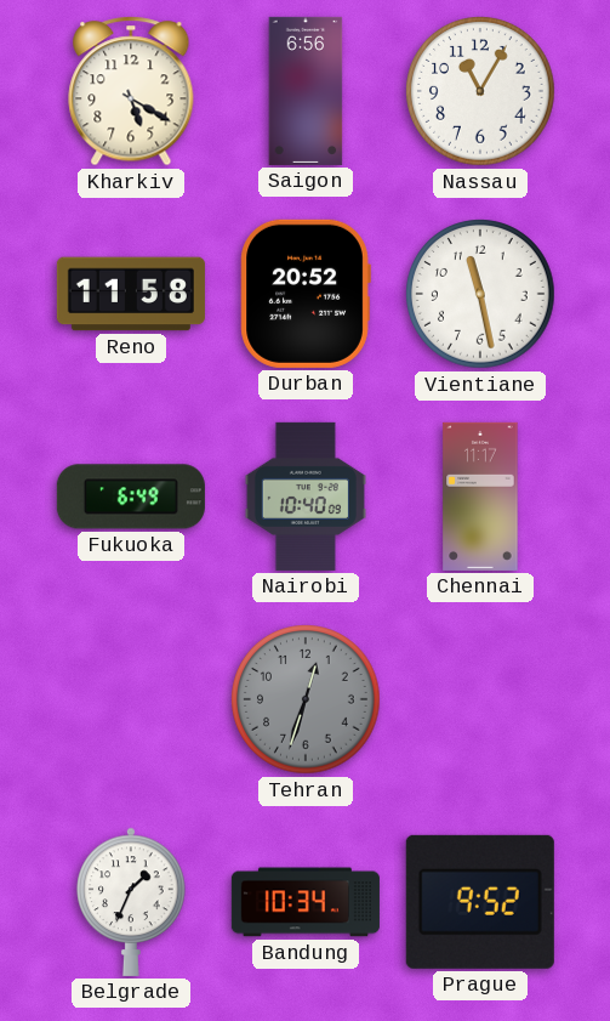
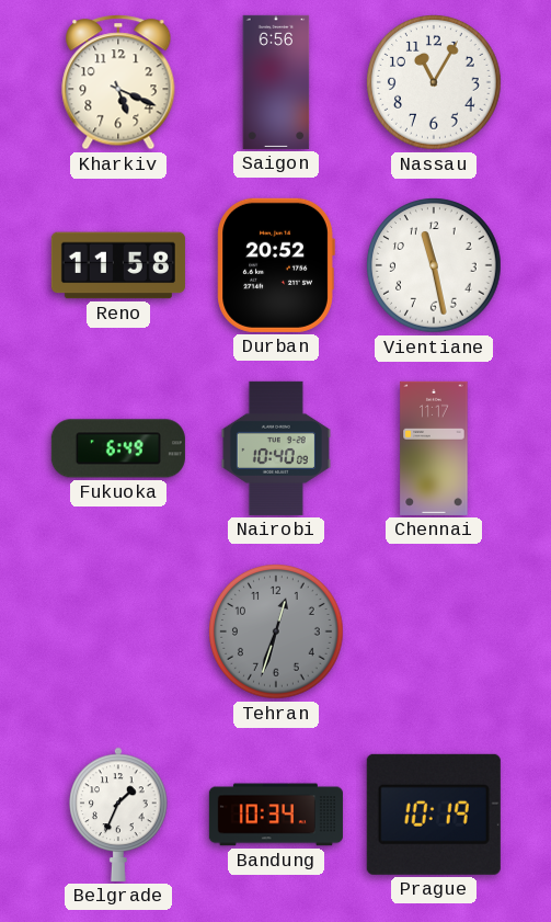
Kharkiv: 5:20 -> 5:19 (118, 82)
Prague: 9:52 -> 10:19 (434, 815)
